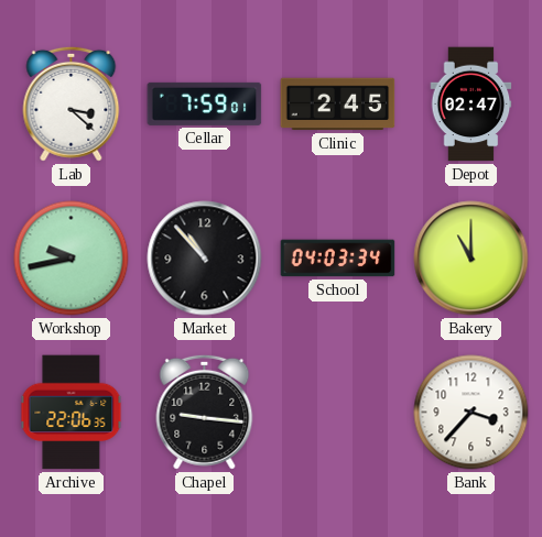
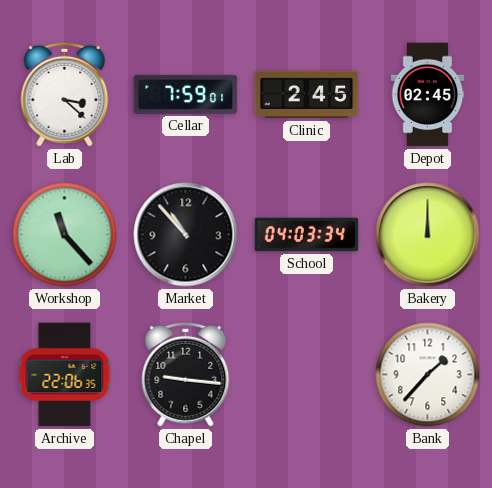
Depot: 02:47 -> 02:45 (428, 95)
Workshop: 9:43 -> 11:23 (65, 235)
Bakery: 11:00 -> 12:00 (428, 235)
Bank: 3:37 -> 1:37 (428, 375)
